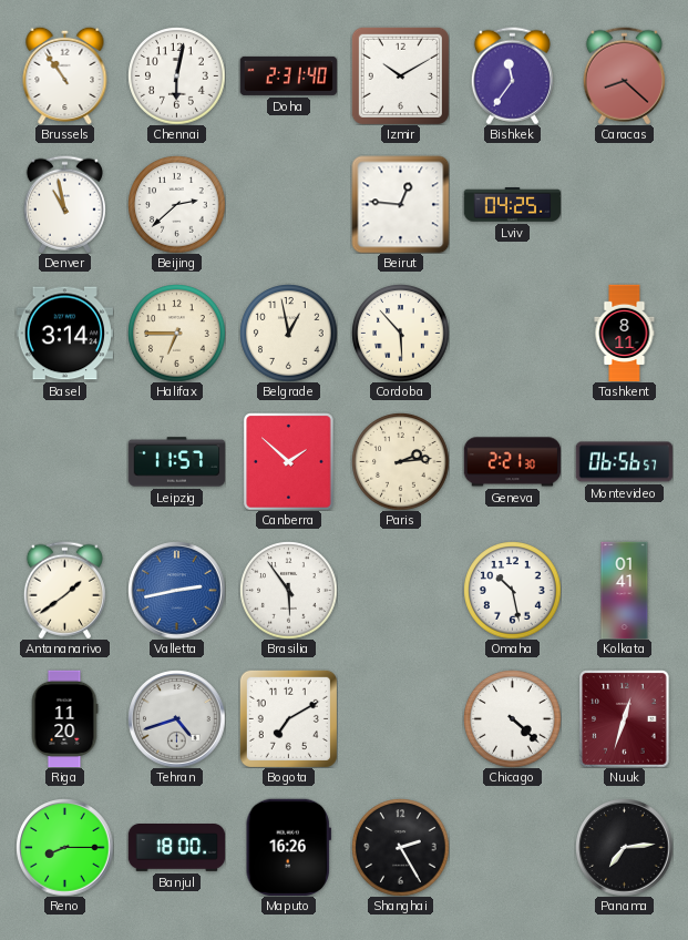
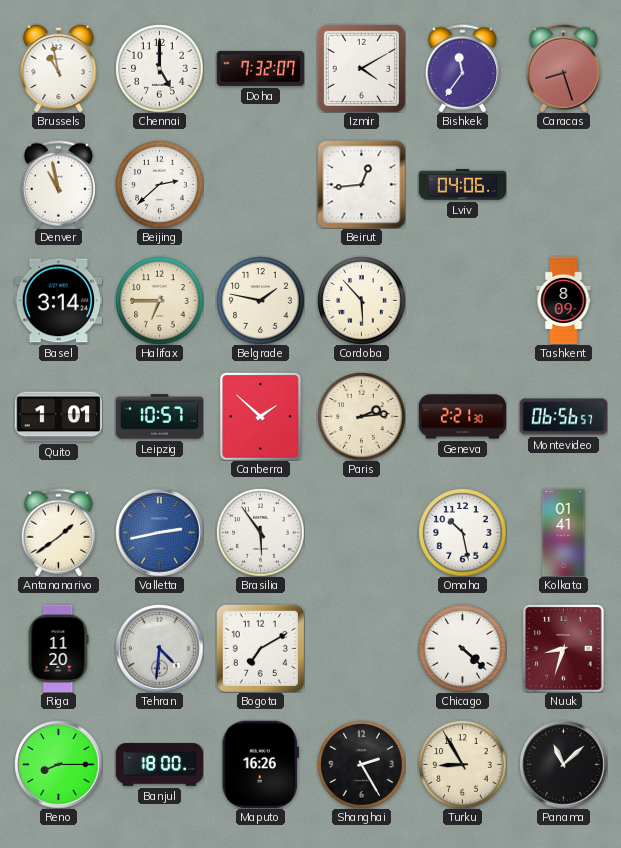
Brussels: 10:54 -> 10:58 (59, 68)
Chennai: 6:02 -> 5:00 (159, 68)
Doha: 2:31 -> 7:32 (260, 68)
Izmir: 10:10 -> 4:10 (361, 68)
Caracas: 8:22 -> 8:27 (563, 68)
Beirut: 12:46 -> 12:44 (361, 184)
Lviv: 04:25 -> 04:06 (462, 185)
Belgrade: 12:58 -> 1:47 (260, 300)
Tashkent: 8:11 -> 8:09 (564, 300)
Quito: none -> 1:01 (58, 417)
Leipzig: 11:57 -> 10:57 (159, 417)
Tehran: 4:42 -> 4:31 (159, 648)
Nuuk: 12:33 -> 8:33 (564, 648)
Turku: none -> 8:55 (462, 764)
Panama: 7:14 -> 11:08 (563, 764)
